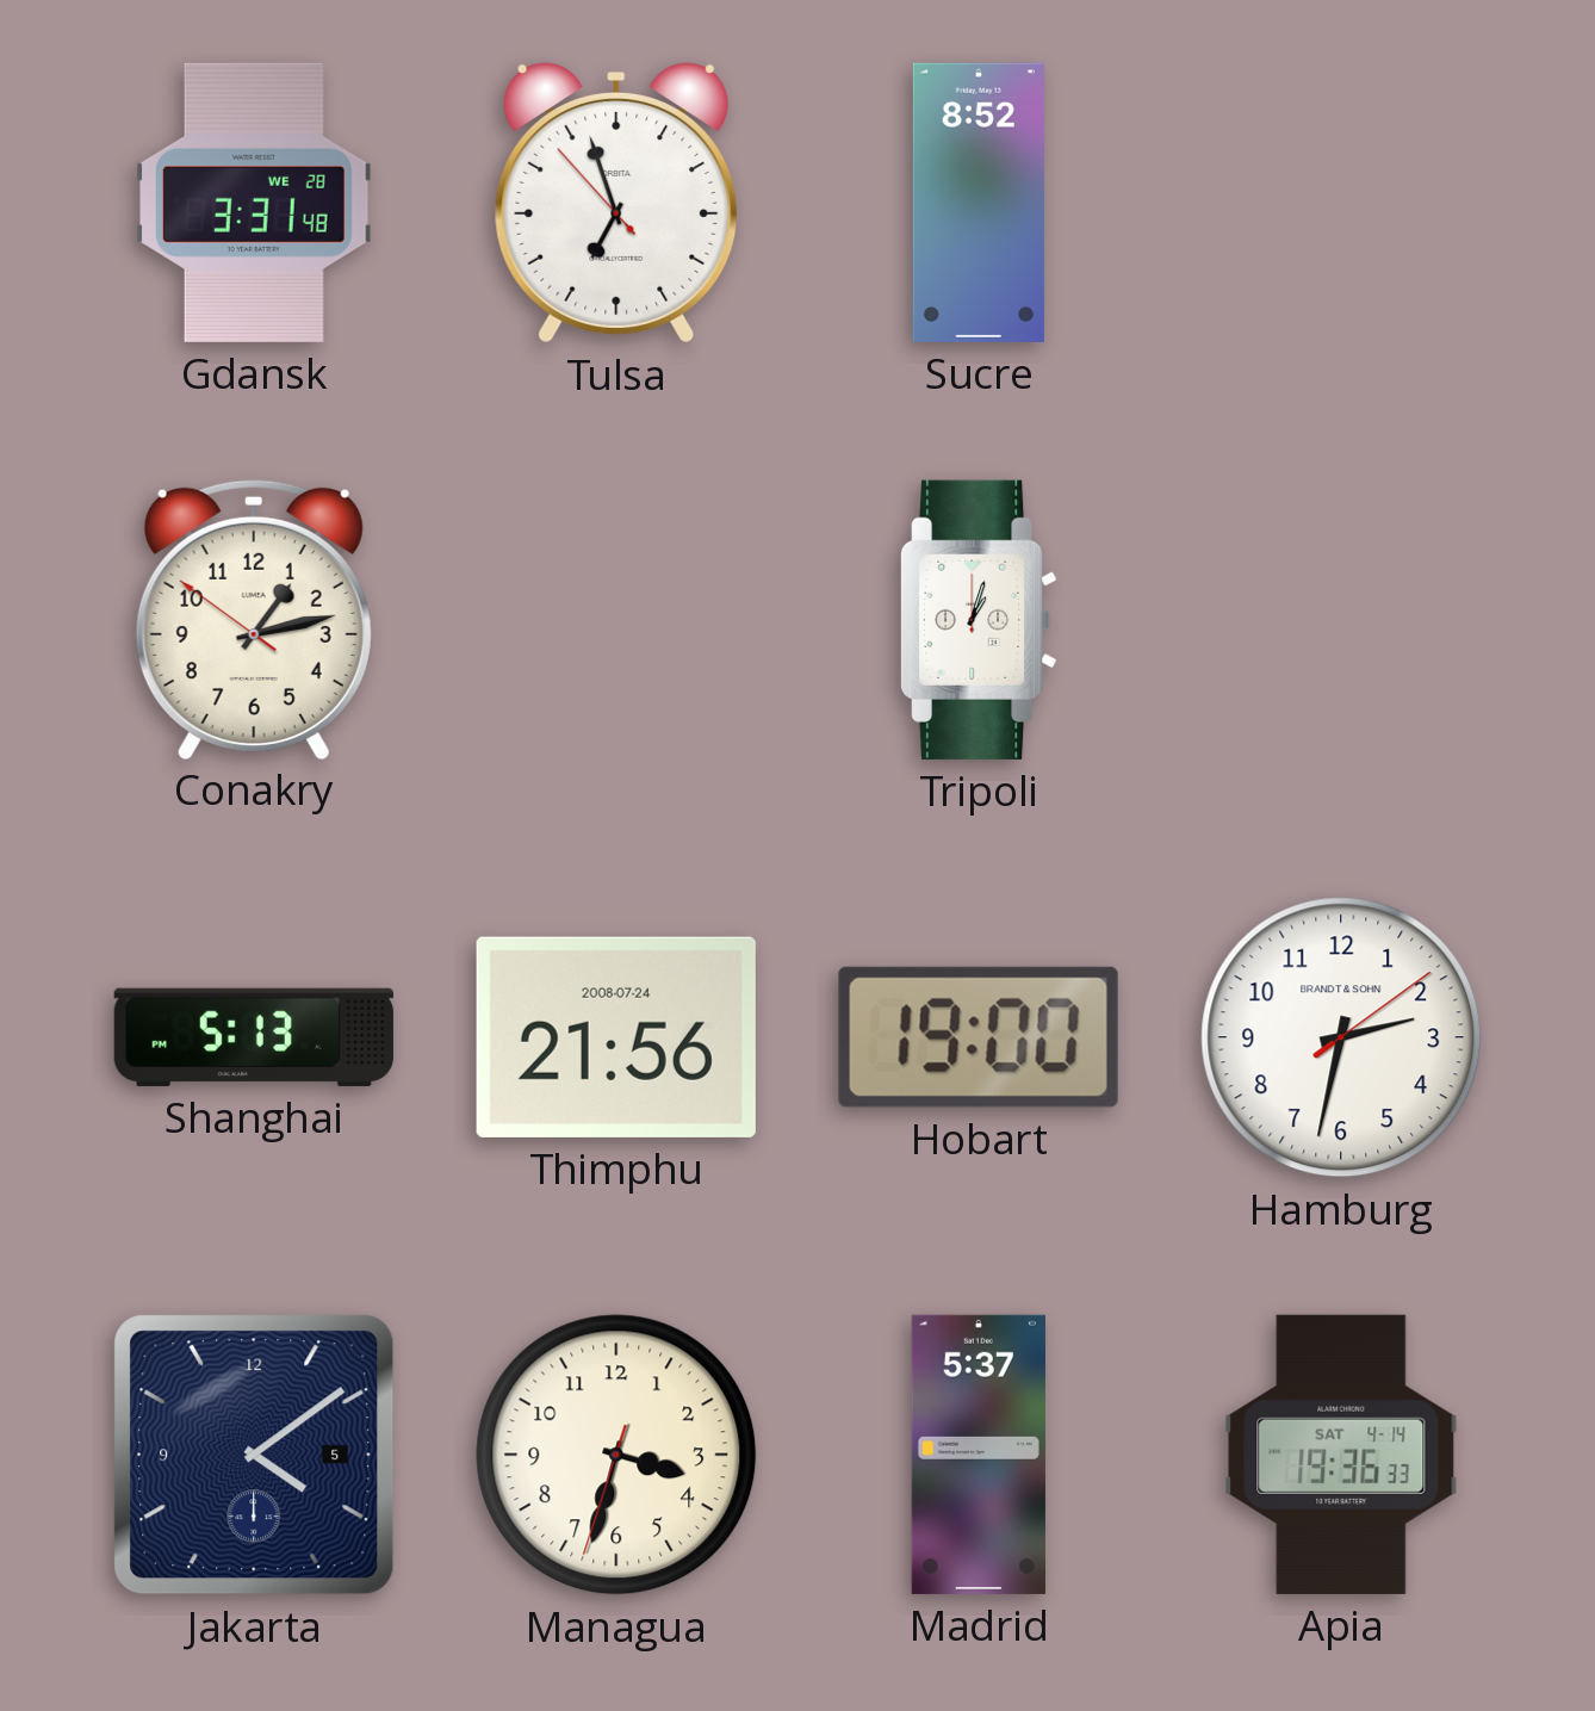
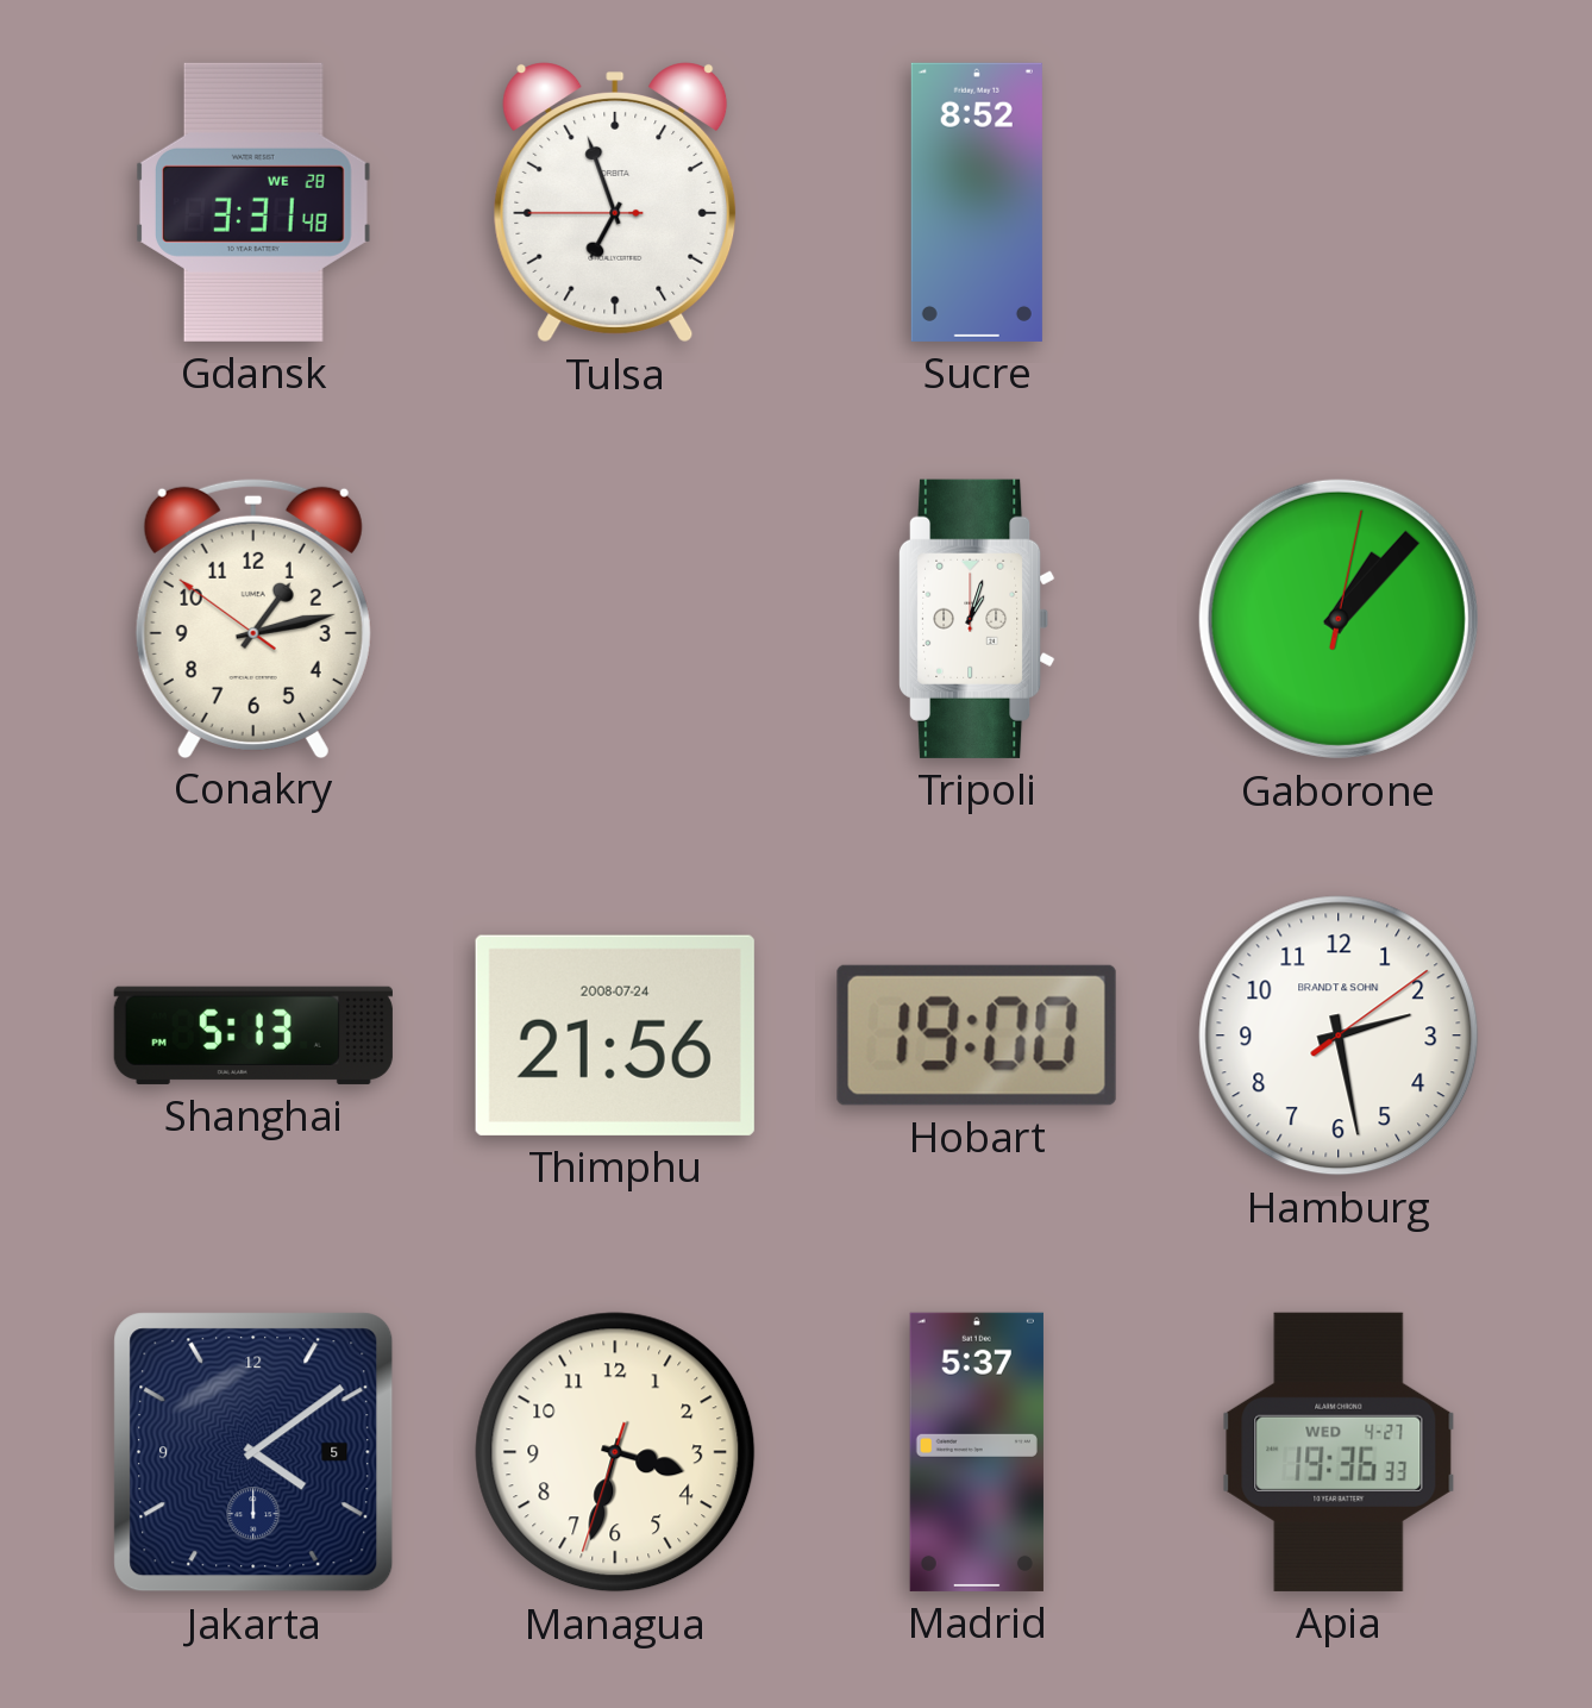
Tulsa: 6:56:53 -> 6:56:45 (615, 202)
Gaborone: none -> 1:07 (1339, 619)
Hamburg: 2:32 -> 2:28 (1339, 1036)
Apia date: SAT 4-14 -> WED 4-27 (1339, 1452)
